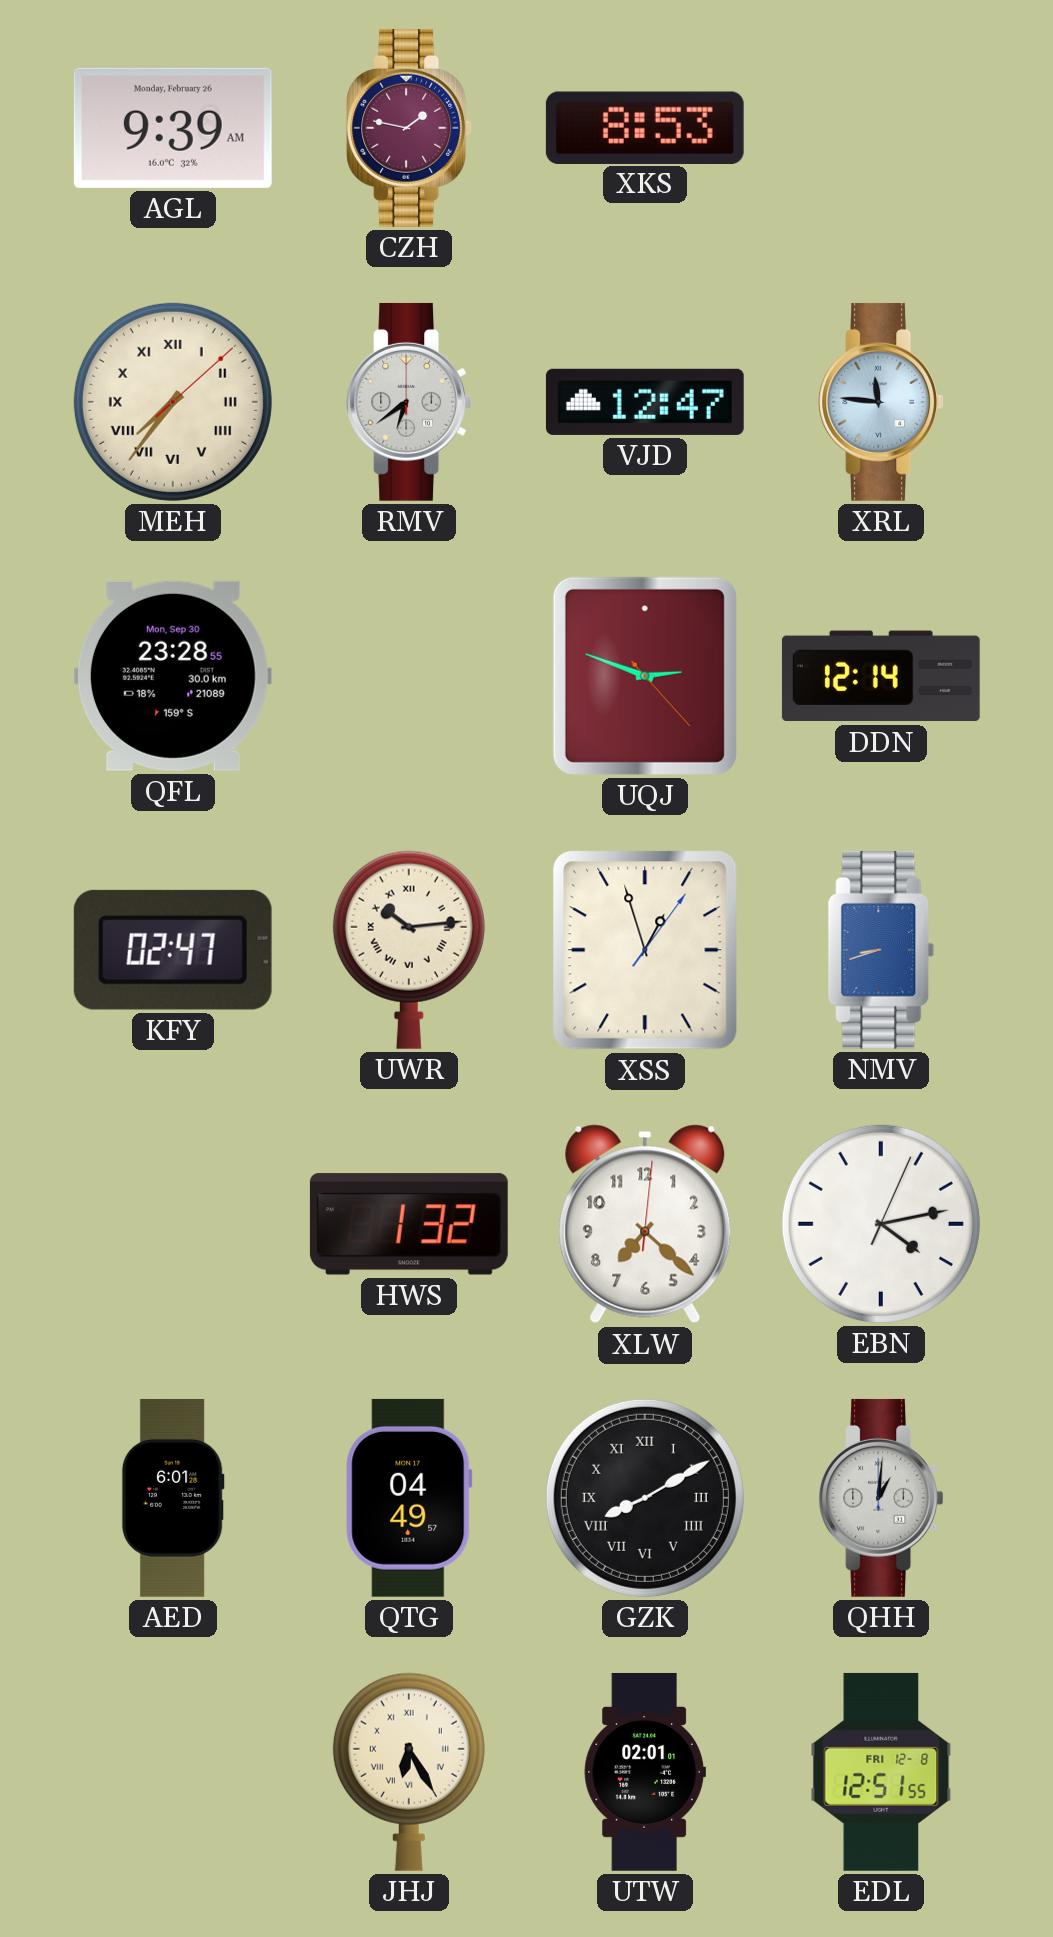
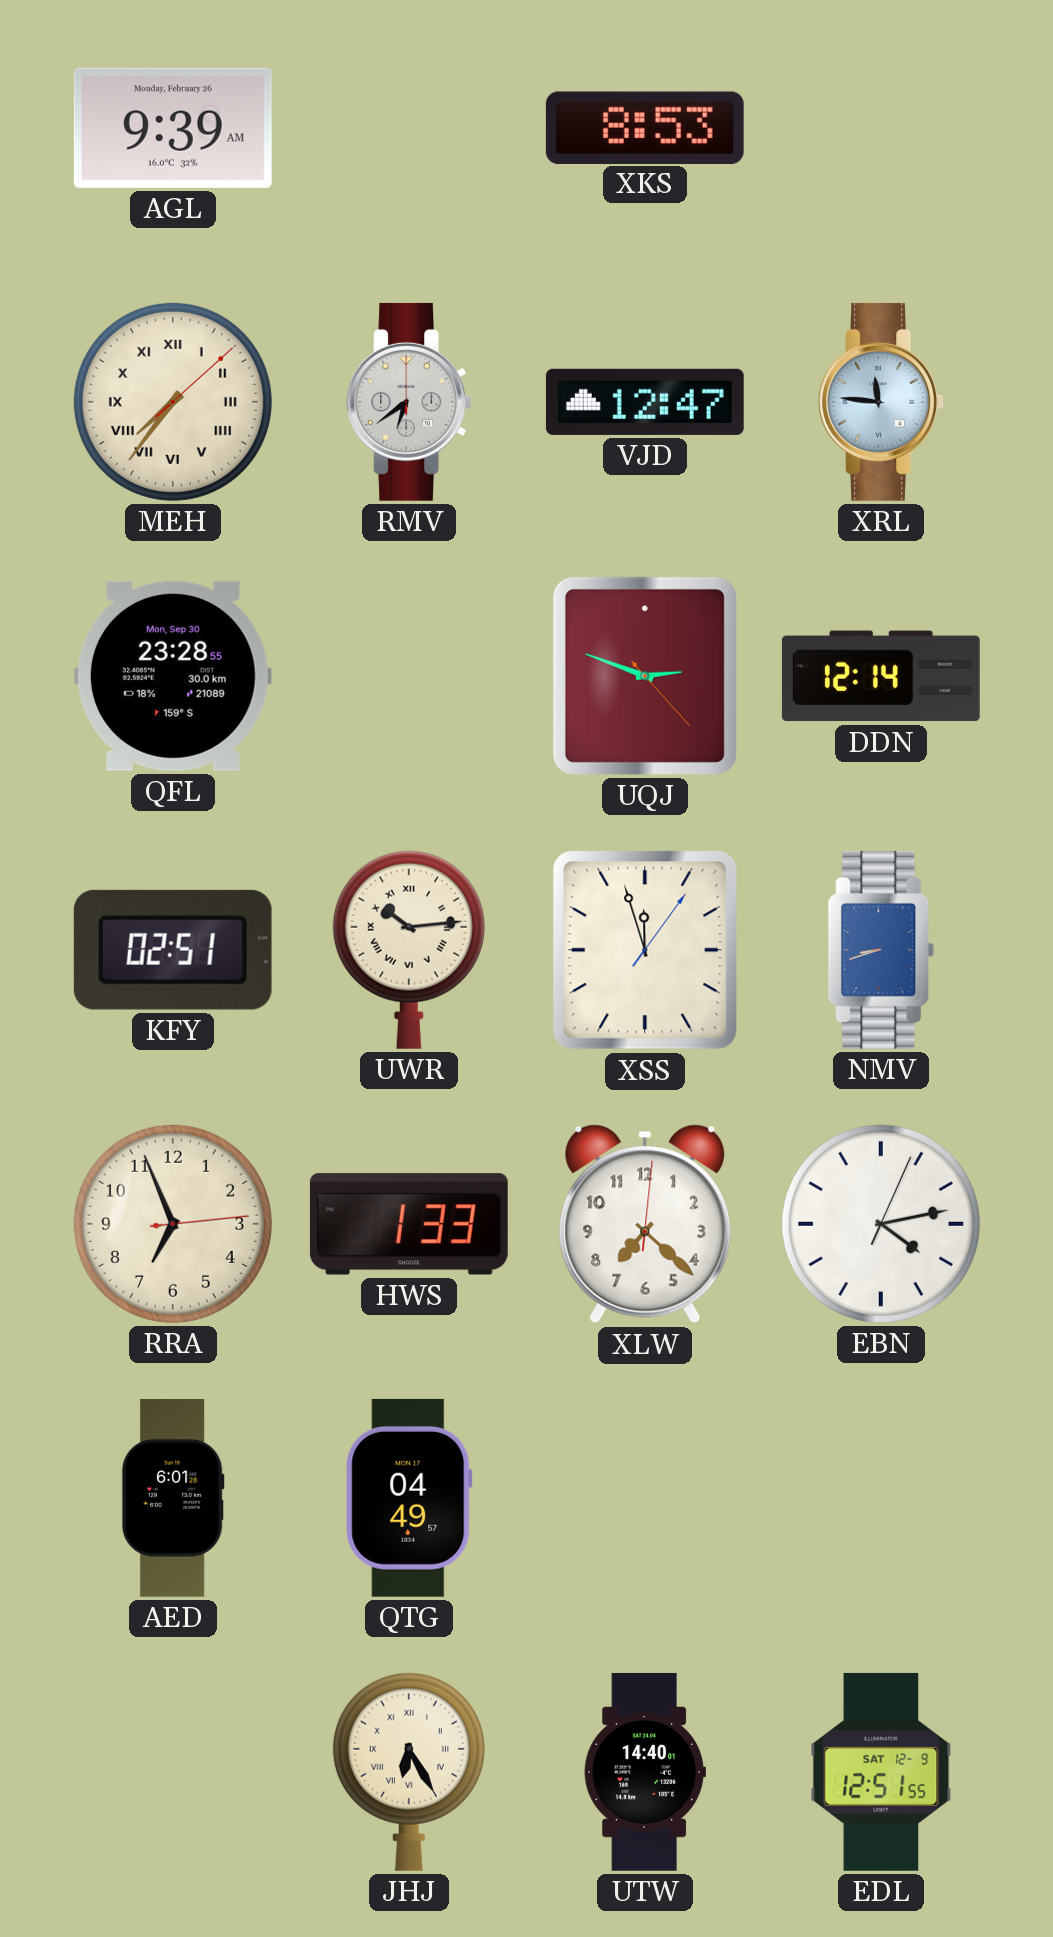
CZH: 1:47 -> none (409, 128)
KFY: 02:47 -> 02:51 (173, 950)
XSS: 12:57 -> 11:57 (645, 950)
RRA: none -> 6:56 (173, 1224)
HWS: 1:32 -> 1:33 (409, 1224)
GZK: 8:10 -> none (645, 1498)
QHH: 1:01 -> none (881, 1498)
UTW: 02:01 -> 14:40 (645, 1772)
EDL date: FRI 12-8 -> SAT 12-9 (881, 1772)
